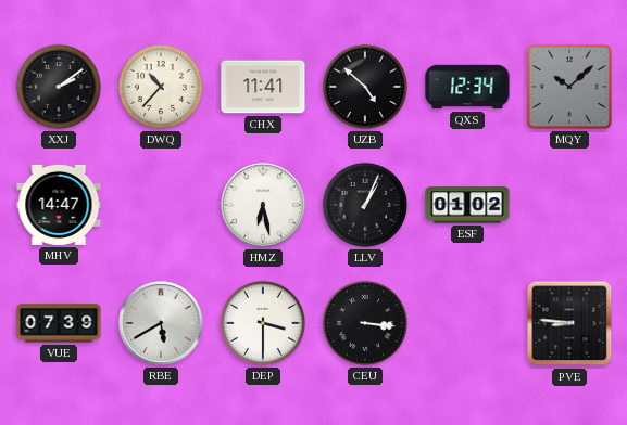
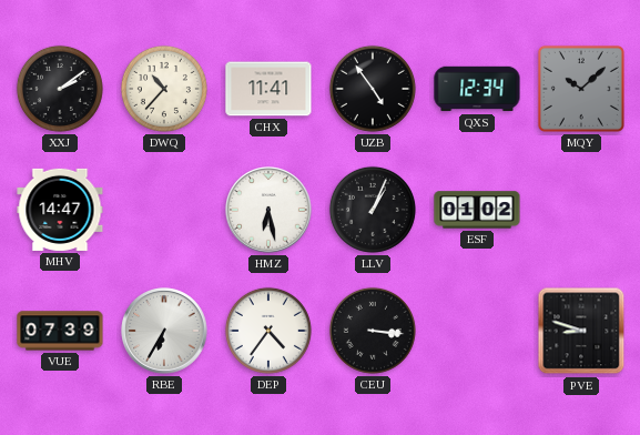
UZB: 4:52 -> 4:54 (373, 89)
RBE: 5:40 -> 6:35 (164, 331)
DEP: 3:30 -> 4:36 (268, 331)
PVE: 8:46 -> 8:48 (581, 331)
